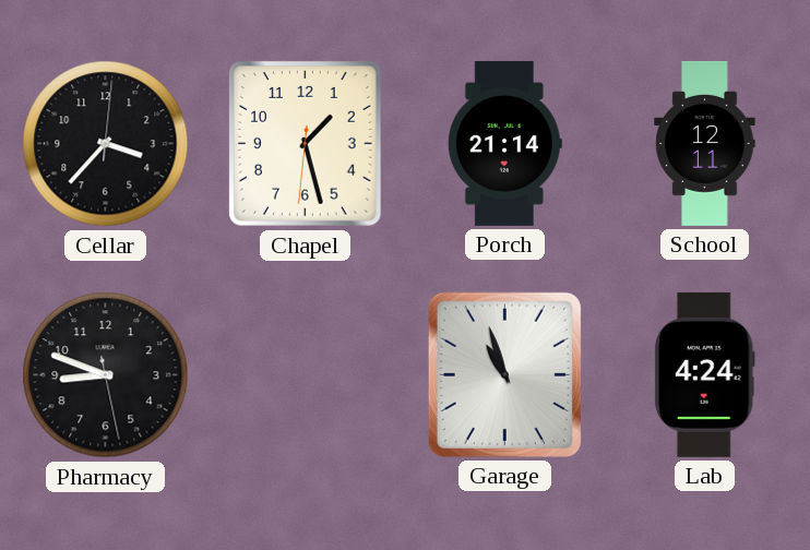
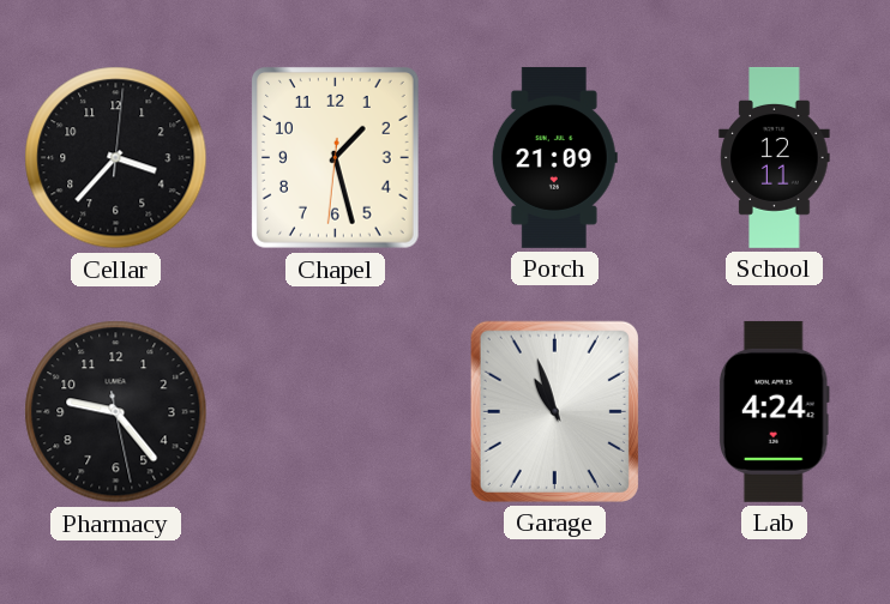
Porch: 21:14 -> 21:09 (554, 157)
Pharmacy: 8:48 -> 9:23 (116, 412)
